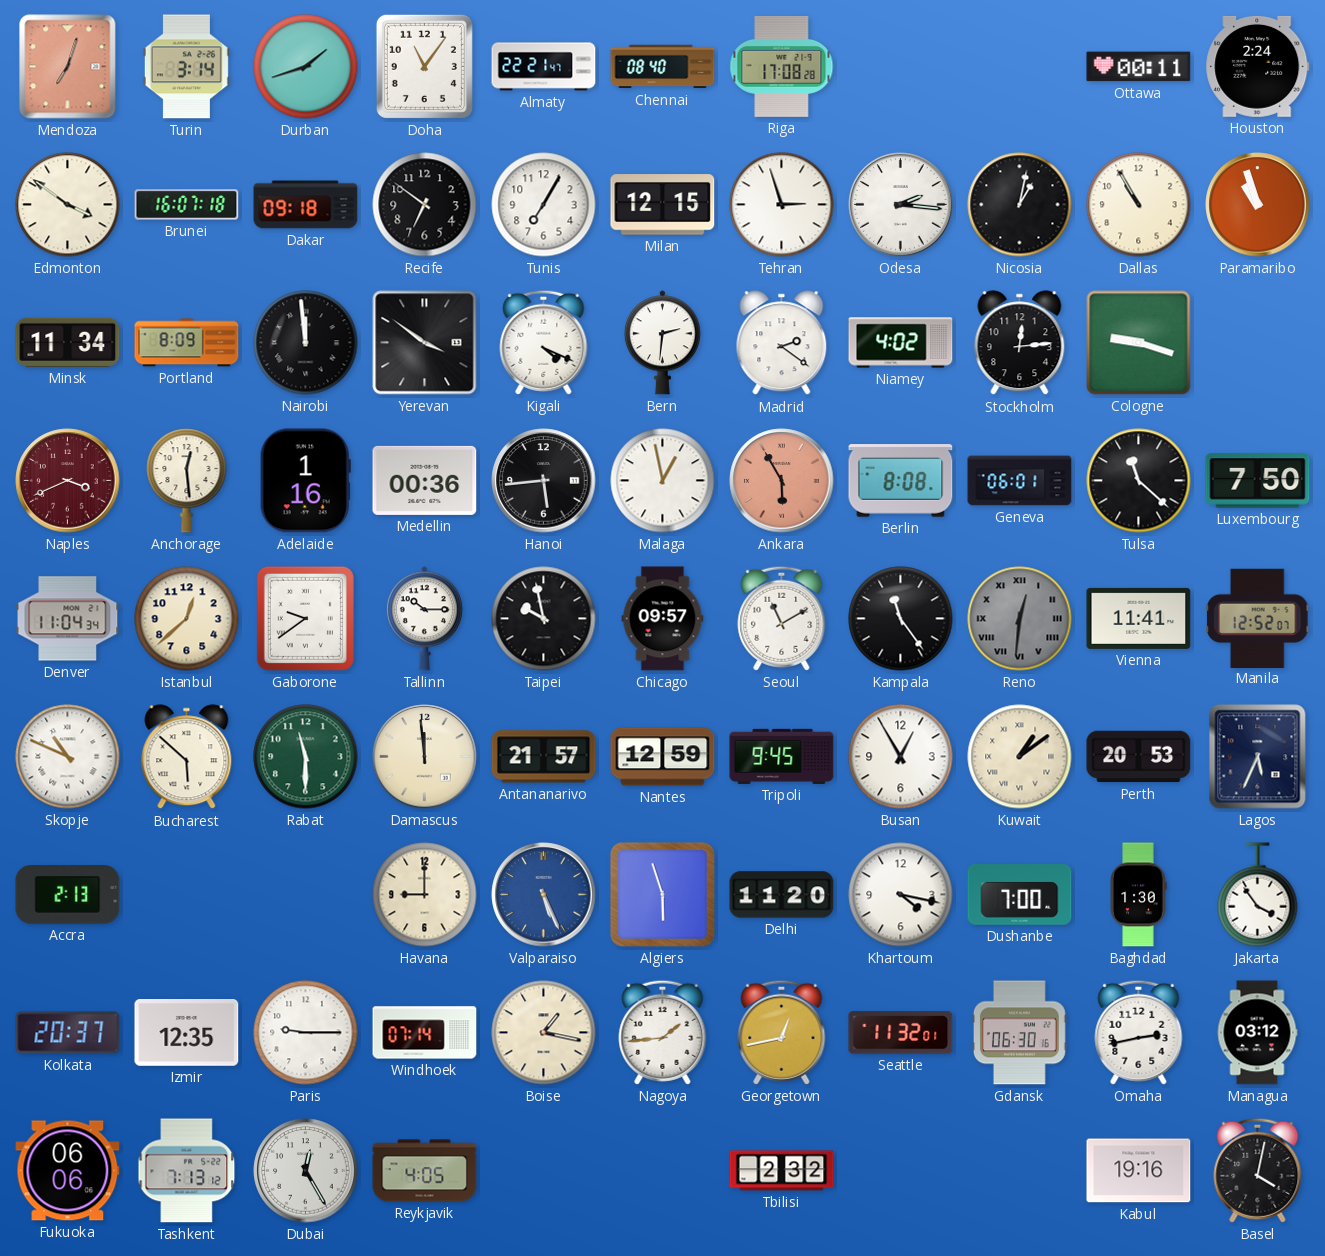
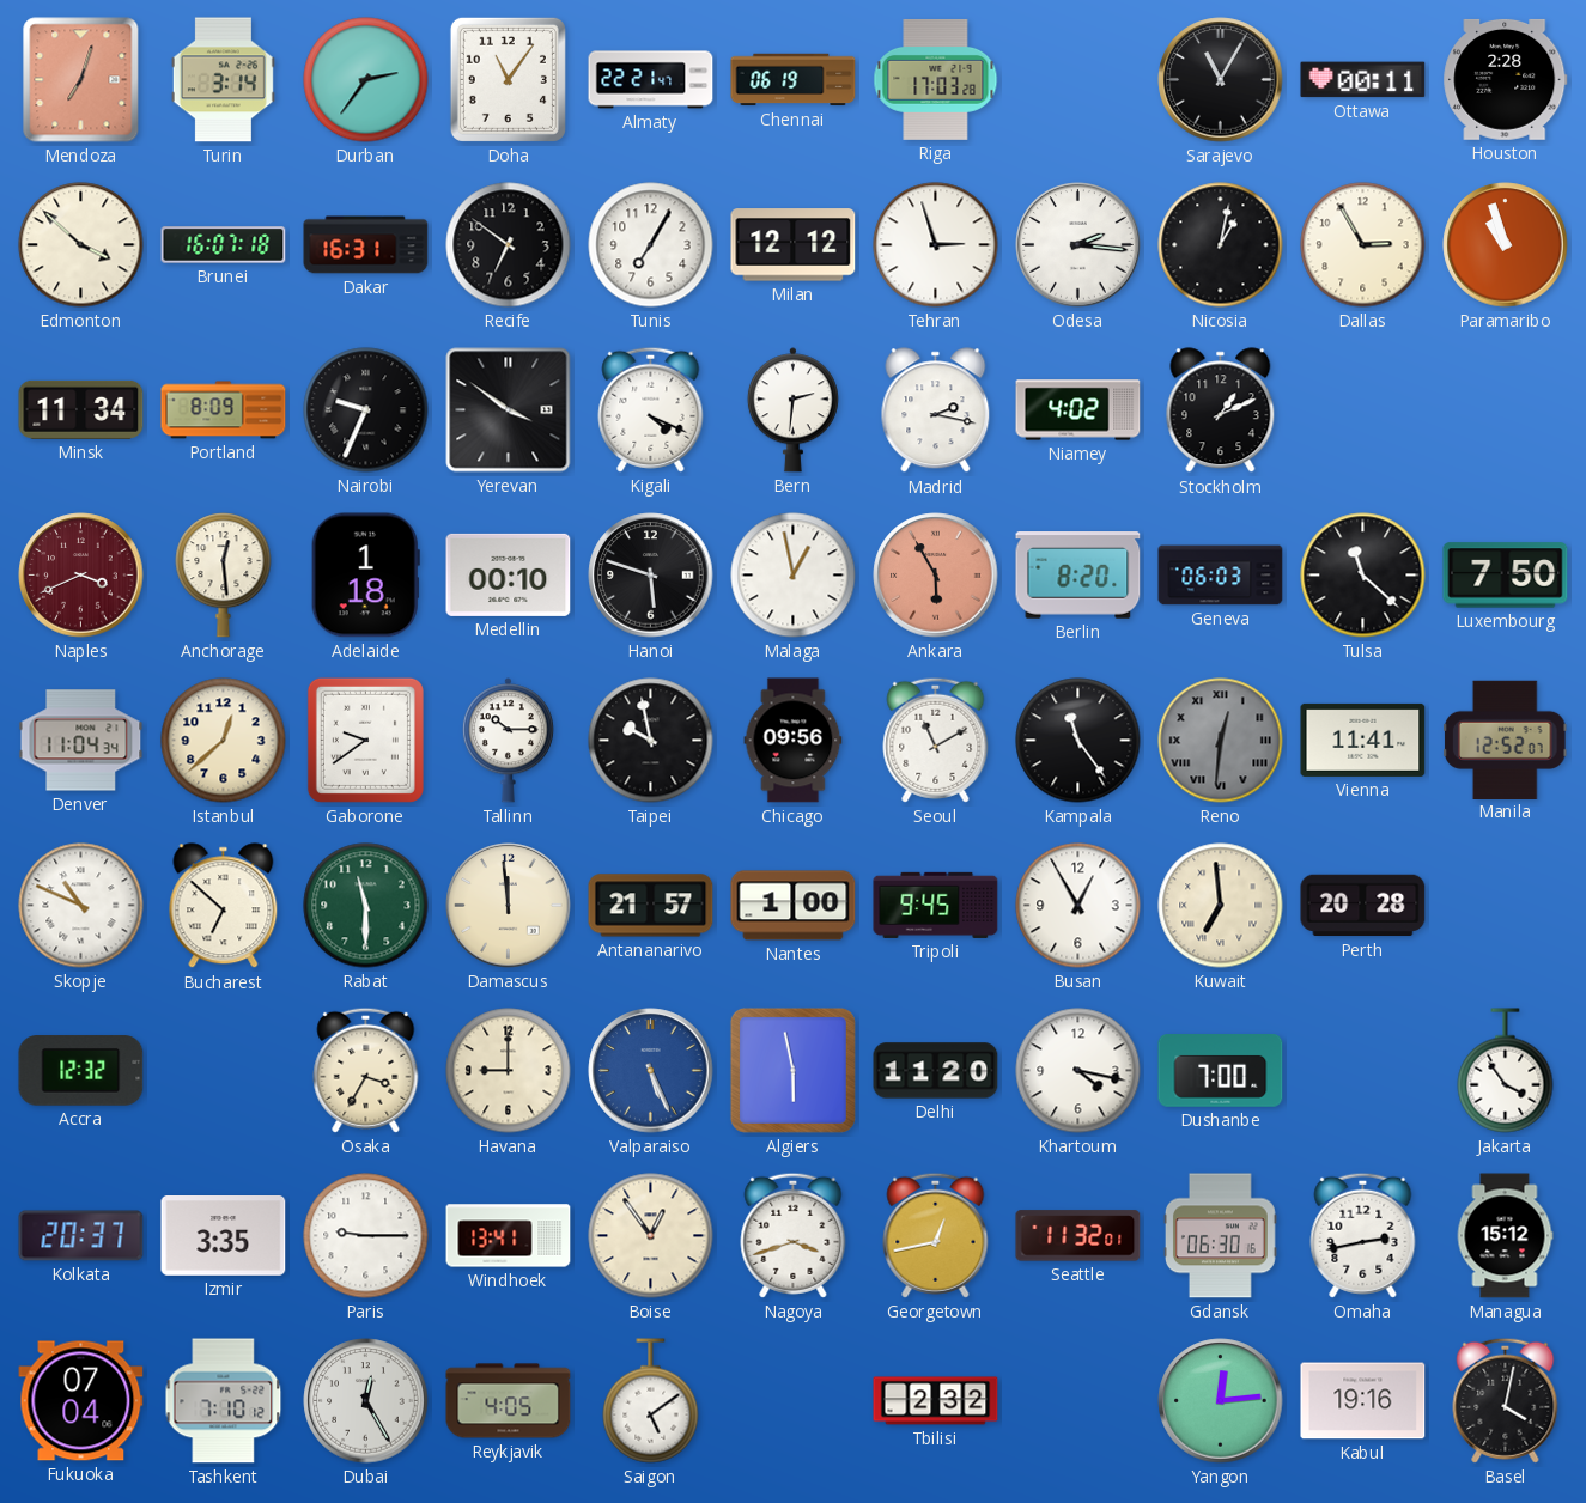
Durban: 1:42 -> 2:36 (366, 80)
Chennai: 08:40 -> 06:19 (794, 80)
Riga: 17:08 -> 17:03 (936, 79)
Sarajevo: none -> 11:05 (1221, 80)
Houston: 2:24 -> 2:28 (1506, 79)
Edmonton: 3:51 -> 3:52 (81, 245)
Dakar: 09:18 -> 16:31 (366, 245)
Milan: 12:15 -> 12:12 (794, 245)
Dallas: 10:55 -> 2:55 (1363, 245)
Nairobi: 11:59 -> 9:34 (366, 410)
Madrid: 2:21 -> 2:17 (936, 410)
Stockholm: 12:14 -> 1:11 (1221, 410)
Cologne: 9:18 -> none (1139, 343)
Adelaide: 1:16 -> 1:18 (365, 576)
Medellin: 00:36 -> 00:10 (509, 574)
Hanoi: 5:44 -> 5:48 (651, 576)
Berlin: 8:08 -> 8:20 (1078, 576)
Geneva: 06:01 -> 06:03 (1221, 576)
Chicago: 09:57 -> 09:56 (794, 741)
Bucharest: 5:52 -> 6:52 (224, 906)
Nantes: 12:59 -> 1:00 (794, 906)
Kuwait: 1:09 -> 6:59 (1221, 906)
Perth: 20:53 -> 20:28 (1363, 906)
Lagos: 5:34 -> none (1258, 757)
Accra: 2:13 -> 12:32 (81, 1071)
Osaka: none -> 3:35 (366, 1070)
Algiers: 5:57 -> 5:58 (792, 1070)
Baghdad: 1:30 -> none (1138, 895)
Izmir: 12:35 -> 3:35 (224, 1236)
Windhoek: 07:14 -> 13:41 (509, 1236)
Boise: 1:17 -> 12:54 (651, 1236)
Nagoya: 1:44 -> 3:42 (794, 1235)
Managua: 03:12 -> 15:12 (1505, 1236)
Fukuoka: 06:06 -> 07:04 (81, 1401)
Tashkent: 7:13 -> 7:10 (224, 1401)
Saigon: none -> 5:09 (651, 1401)
Yangon: none -> 12:14 (1221, 1401)
